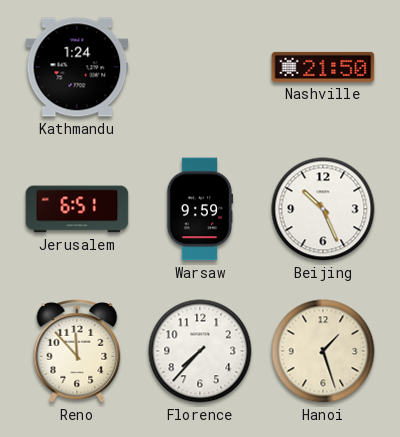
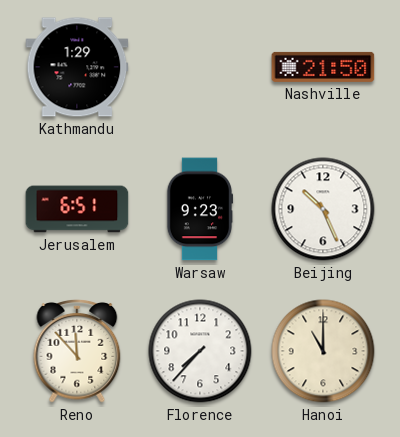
Kathmandu: 1:24 -> 1:29 (77, 67)
Warsaw: 9:59 -> 9:23 (200, 209)
Hanoi: 1:27 -> 11:00 (323, 351)
